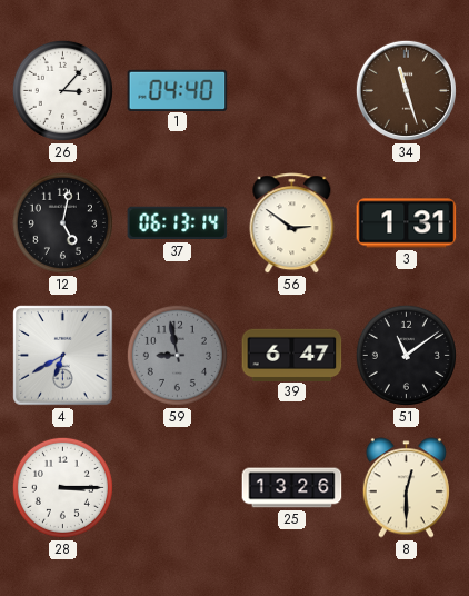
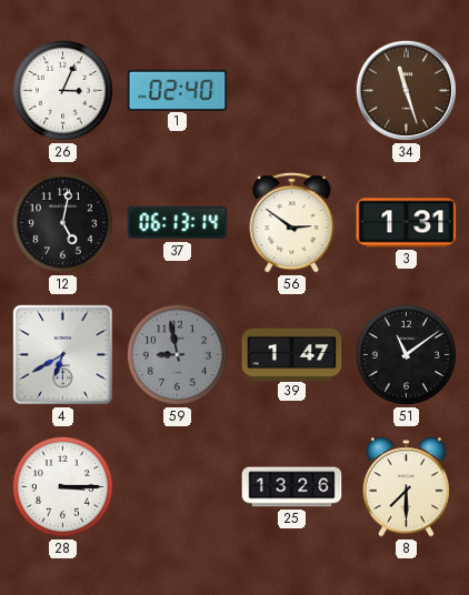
26: 3:07 -> 3:04 (62, 90)
1: 04:40 -> 02:40 (178, 90)
39: 6:47 -> 1:47 (292, 354)
8: 12:30 -> 7:30 (406, 487)
